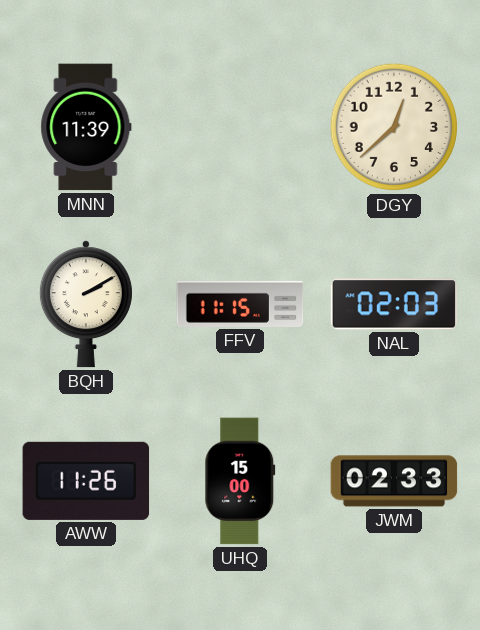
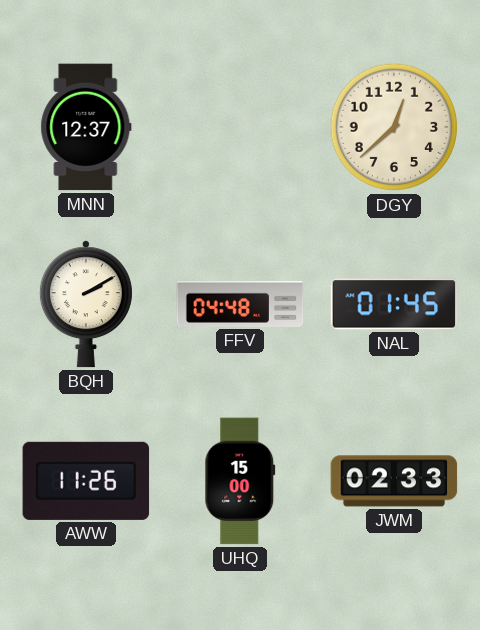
MNN: 11:39 -> 12:37 (86, 127)
FFV: 11:15 -> 04:48 (240, 304)
NAL: 02:03 -> 01:45 (394, 304)
